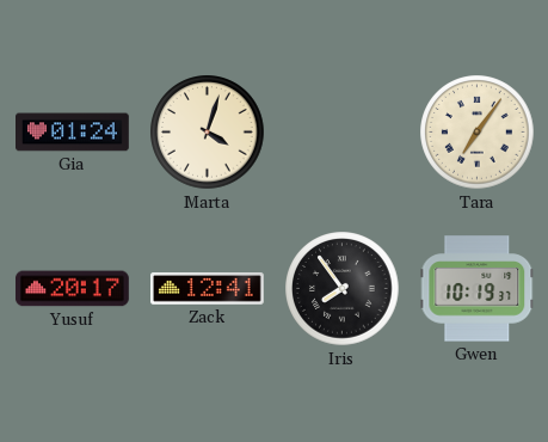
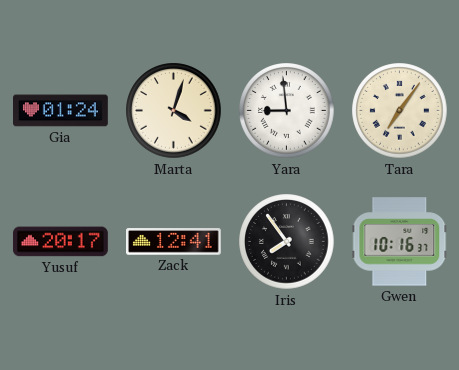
Yara: none -> 8:59 (287, 111)
Gwen: 10:19 -> 10:16 (400, 242)
